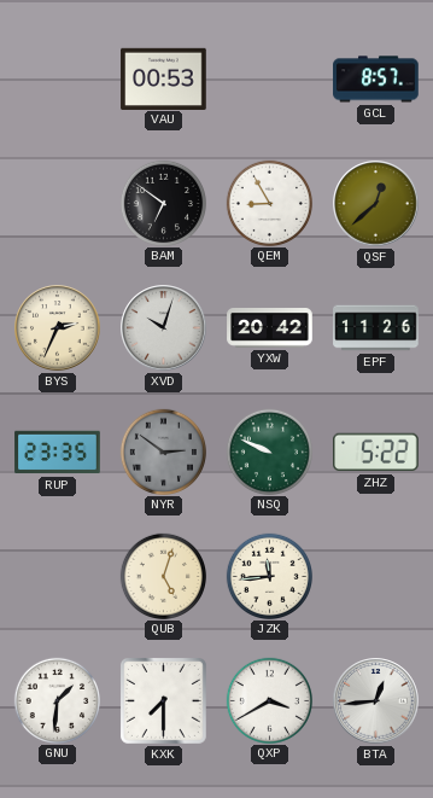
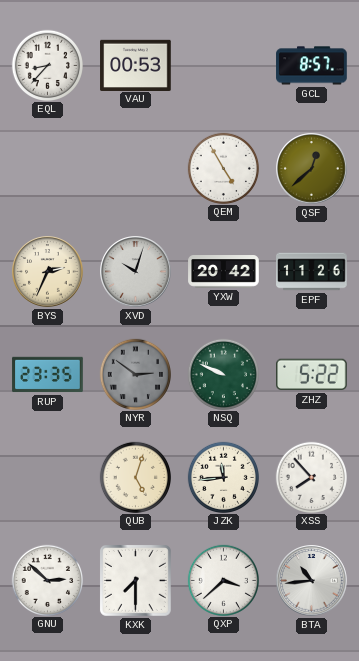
EQL: none -> 8:37 (47, 65)
BAM: 6:51 -> none (163, 203)
QEM: 8:55 -> 4:55 (223, 168)
XSS: none -> 7:53 (311, 477)
GNU: 1:31 -> 2:52 (47, 580)
QXP: 3:40 -> 3:38 (223, 580)
BTA: 12:44 -> 10:44 (312, 581)
